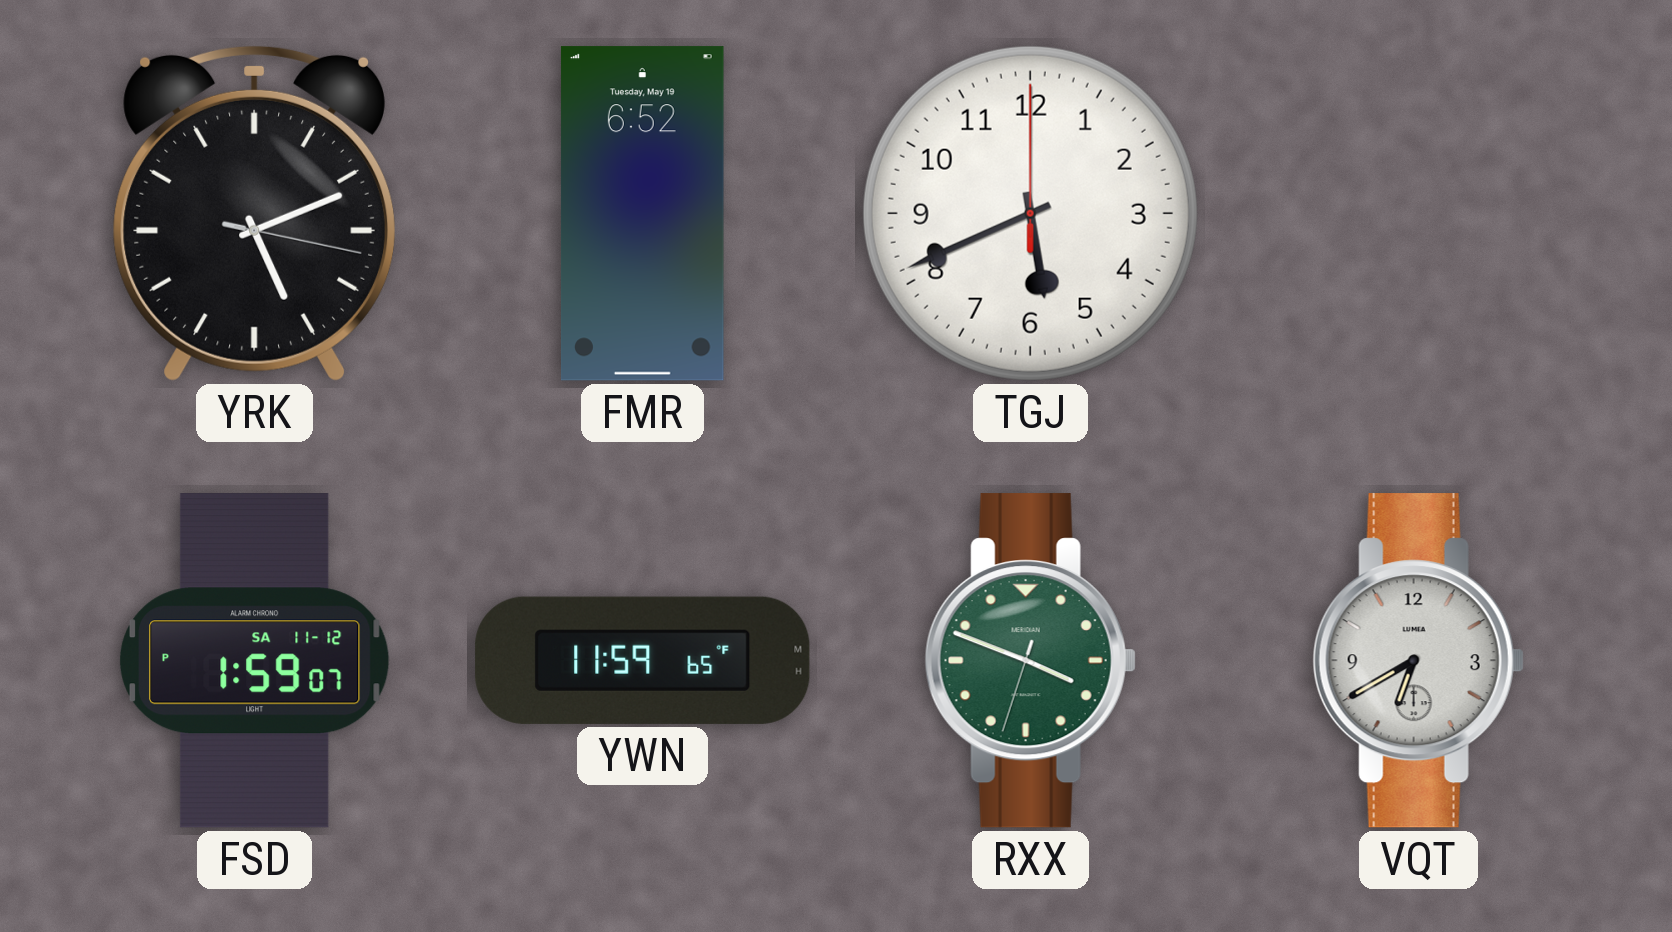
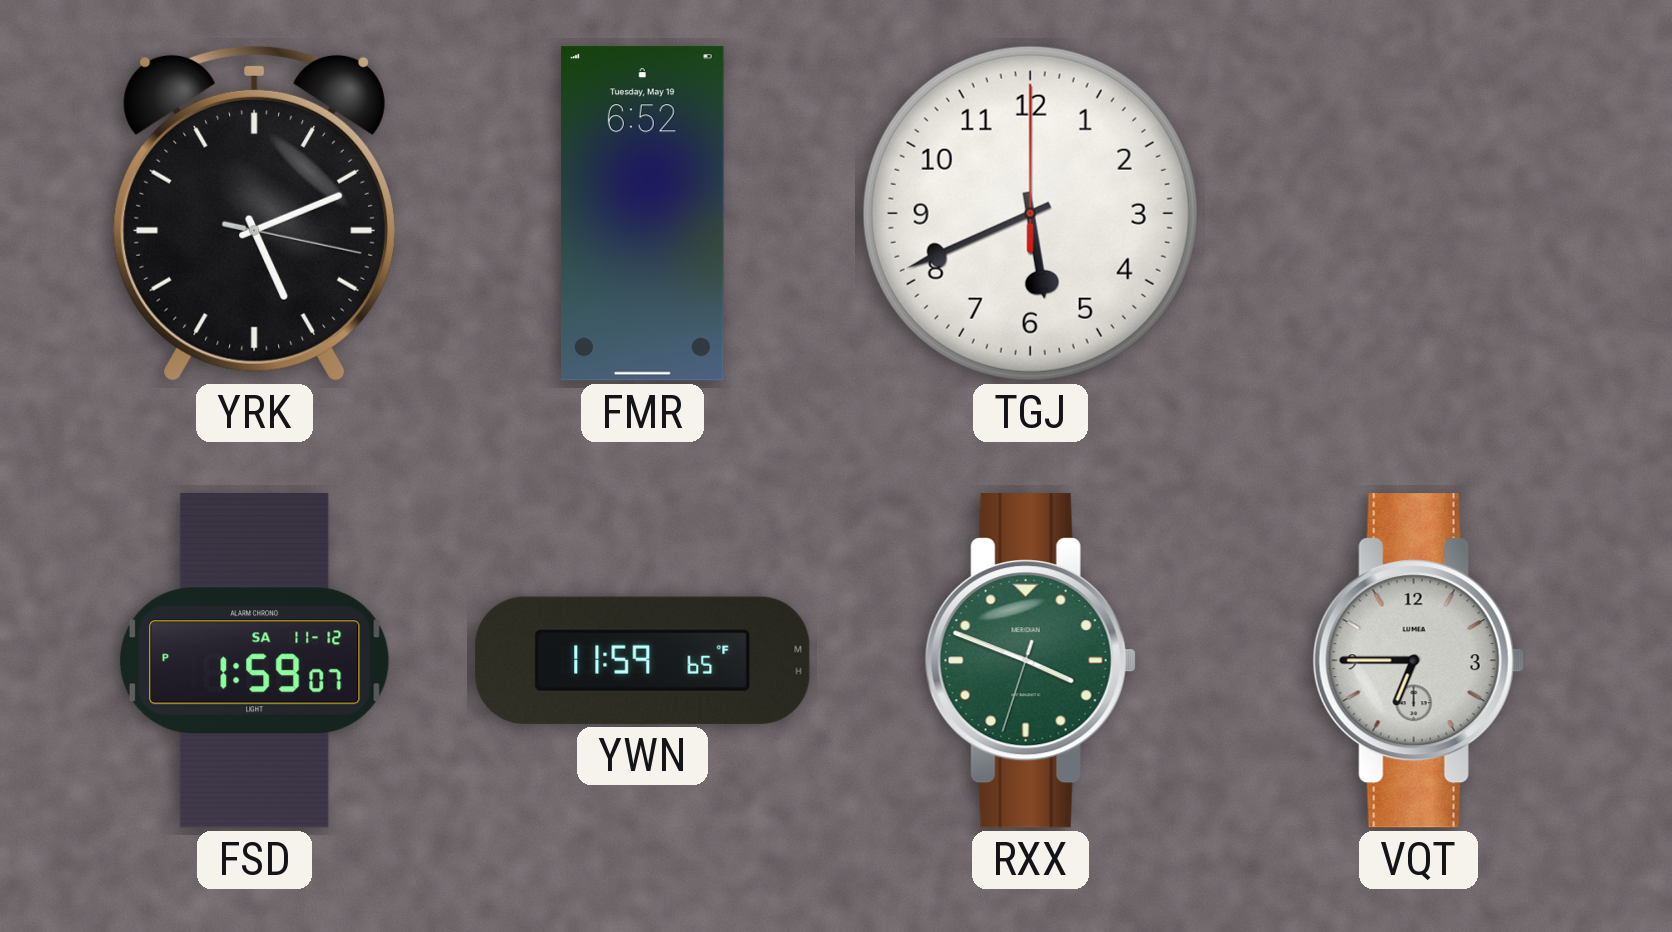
VQT: 6:40 -> 6:45 (1418, 661)
